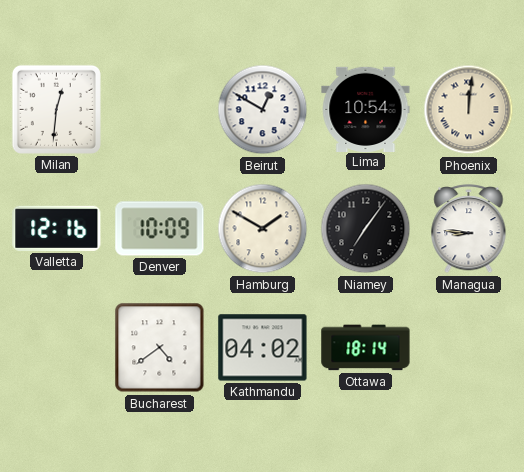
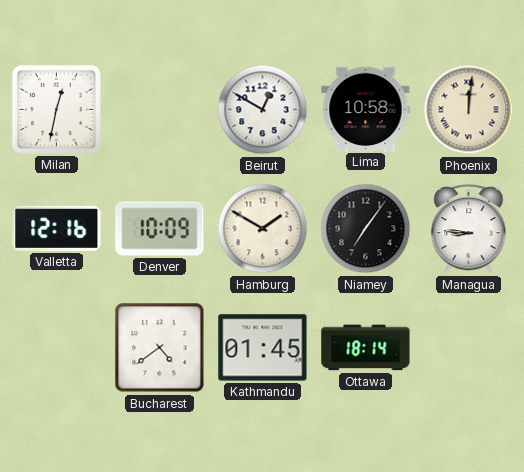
Milan: 12:31 -> 12:32 (56, 109)
Lima: 10:54 -> 10:58 (366, 109)
Kathmandu: 04:02 -> 01:45 (263, 348)
